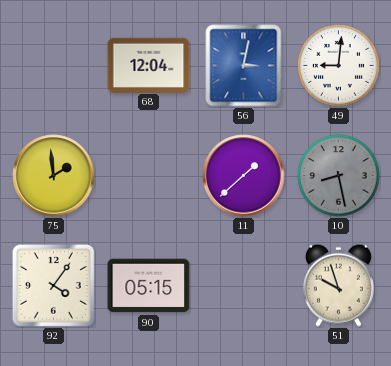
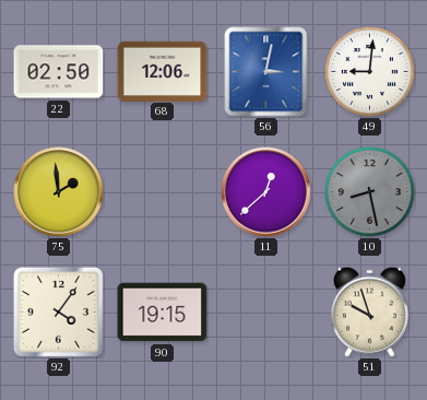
22: none -> 02:50 (59, 72)
68: 12:04 -> 12:06 (163, 71)
11: 1:38 -> 12:38 (266, 192)
90: 05:15 -> 19:15 (163, 313)
